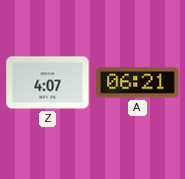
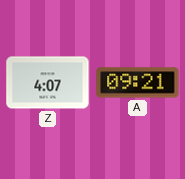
A: 06:21 -> 09:21 (138, 83)
